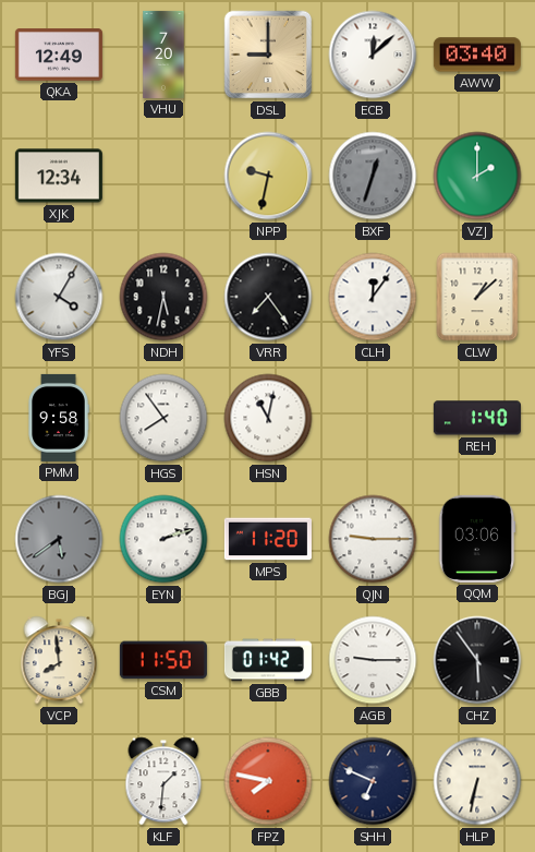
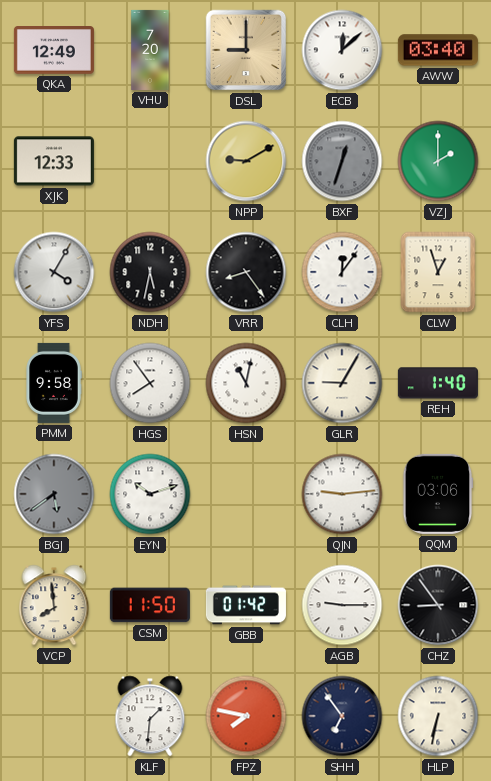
XJK: 12:34 -> 12:33 (54, 161)
NPP: 9:32 -> 9:10 (246, 161)
VRR: 7:24 -> 8:24 (246, 272)
CLW: 1:08 -> 12:57 (438, 272)
GLR: none -> 9:05 (342, 383)
EYN: 2:12 -> 10:12 (150, 494)
MPS: 11:20 -> none (268, 539)
QJN: 9:15 -> 9:14 (342, 494)
CHZ: 5:54 -> 8:54 (438, 605)
SHH: 6:49 -> 6:54 (342, 716)
